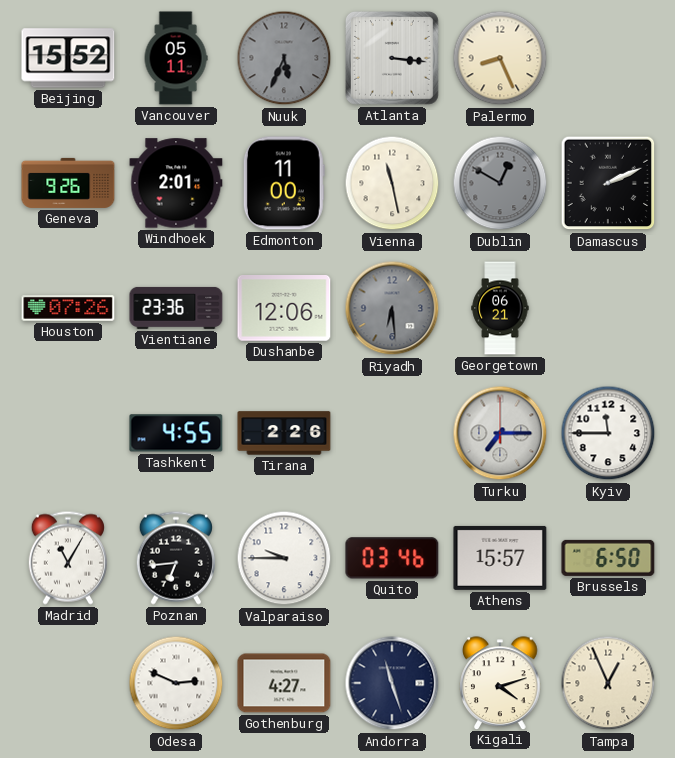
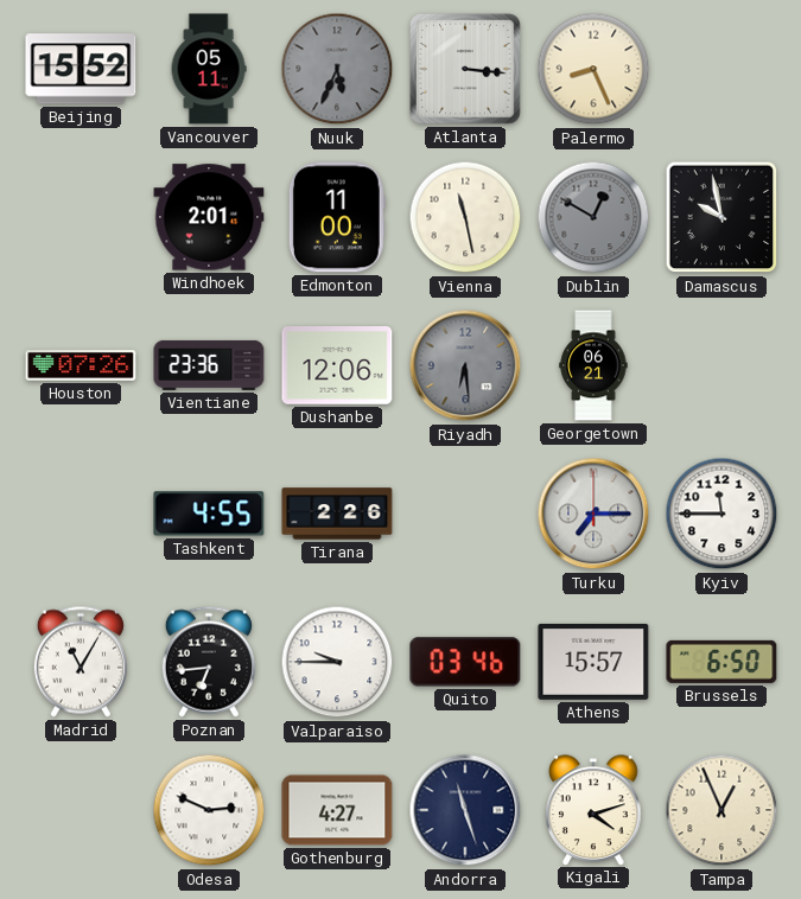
Geneva: 9:26 -> none (68, 183)
Damascus: 2:11 -> 9:58 (721, 217)
